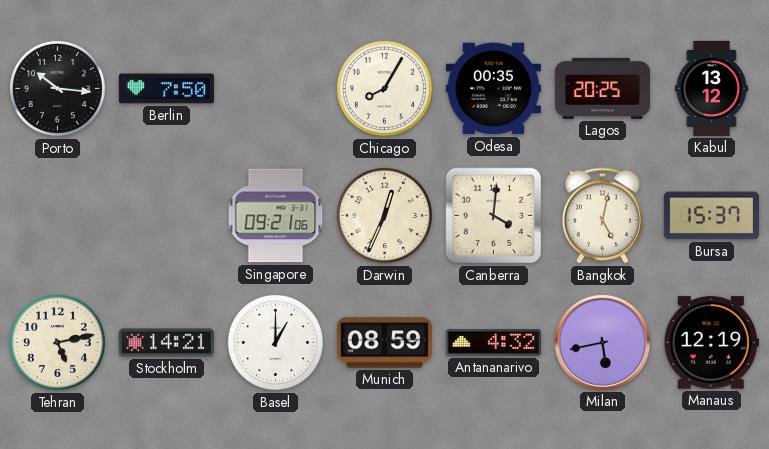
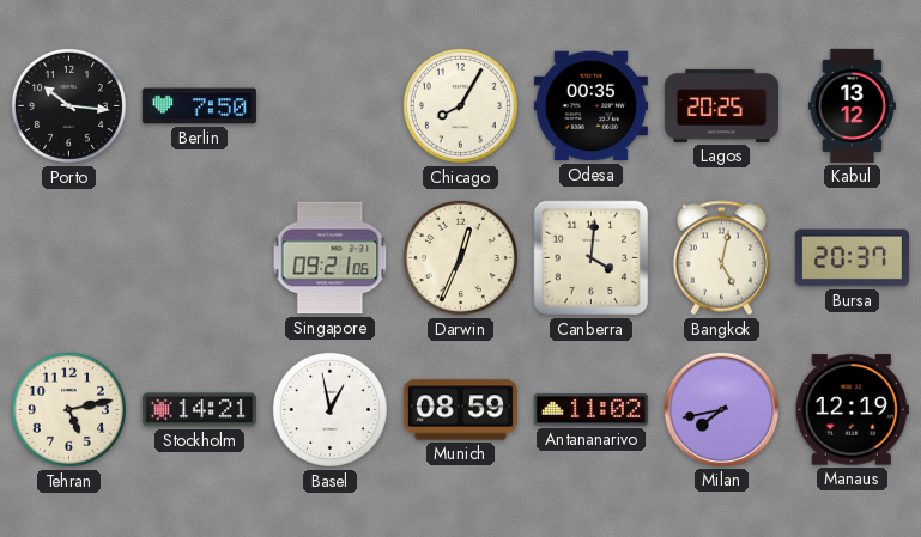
Bursa: 15:37 -> 20:37 (852, 258)
Basel: 1:00 -> 12:58 (329, 409)
Antananarivo: 4:32 -> 11:02 (590, 410)
Milan: 5:43 -> 7:43 (721, 409)
